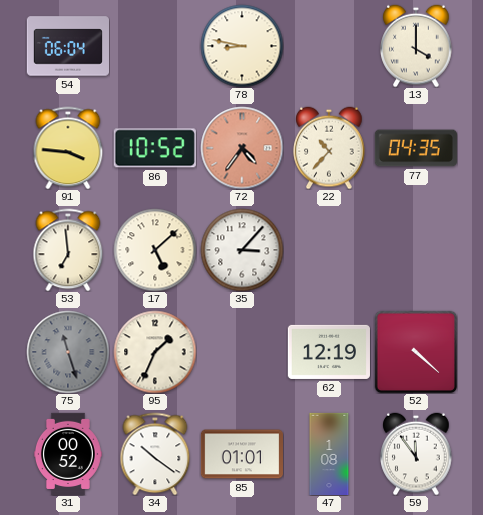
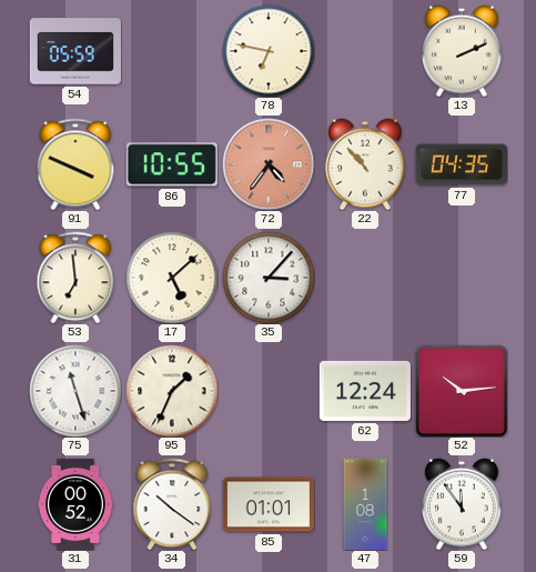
54: 06:04 -> 05:59 (74, 51)
78: 8:47 -> 6:47 (269, 51)
13: 4:00 -> 2:11 (462, 51)
91: 3:46 -> 3:49 (75, 164)
86: 10:52 -> 10:55 (172, 164)
22: 10:37 -> 10:53 (365, 164)
75 dial: grey -> white (75, 391)
62: 12:19 -> 12:24 (365, 391)
52: 4:22 -> 10:14 (462, 391)
